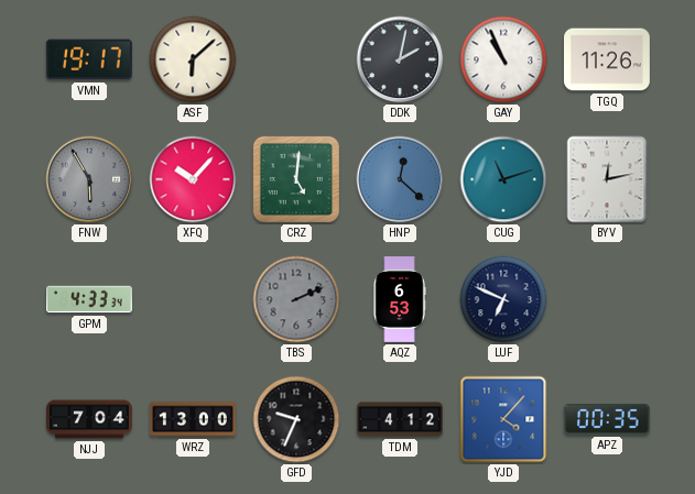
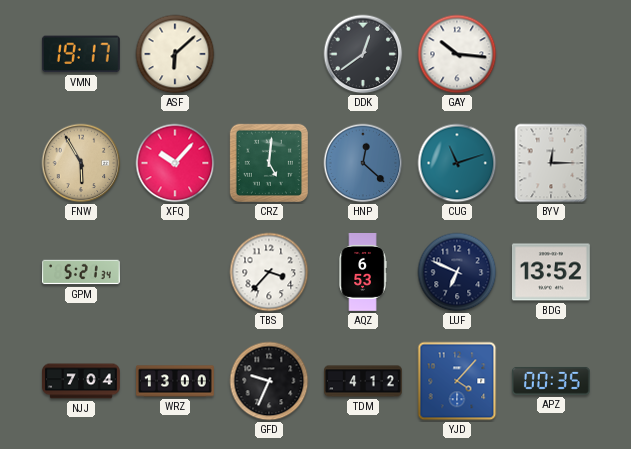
DDK: 2:02 -> 12:39 (363, 54)
GAY: 10:56 -> 10:16 (457, 54)
TGQ: 11:26 -> none (608, 59)
FNW dial: grey -> champagne (81, 163)
BYV: 12:13 -> 12:15 (551, 163)
GPM: 4:33 -> 5:21 (82, 272)
TBS: 2:11 -> 3:37 (269, 272)
TBS dial: grey -> white (269, 272)
BDG: none -> 13:52 (551, 272)
